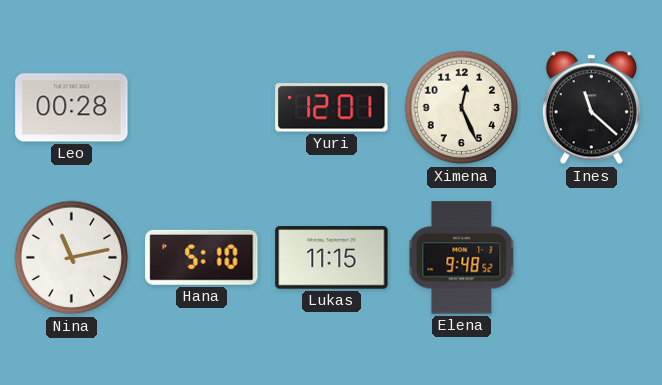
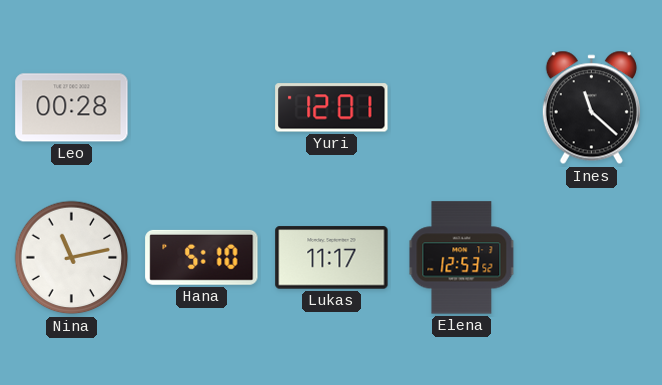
Ximena: 12:26 -> none (462, 108)
Lukas: 11:15 -> 11:17 (332, 258)
Elena: 9:48 -> 12:53 (462, 258)
